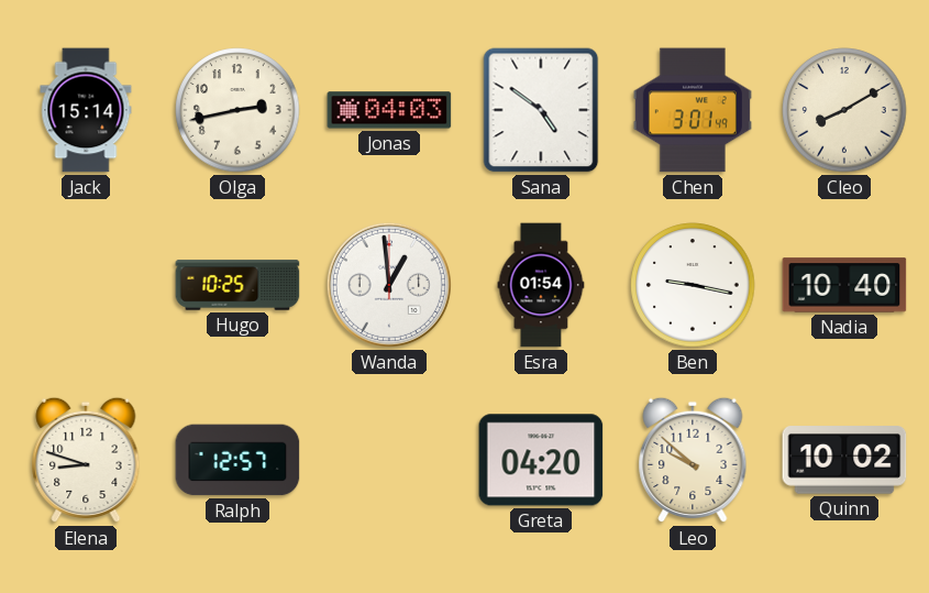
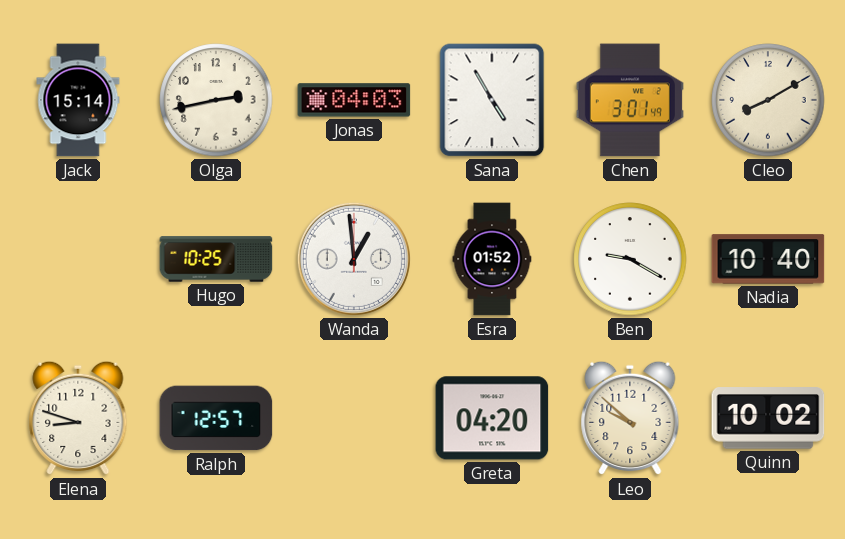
Sana: 4:51 -> 4:55 (492, 100)
Esra: 01:54 -> 01:52 (492, 259)
Ben: 9:17 -> 9:20 (630, 259)
